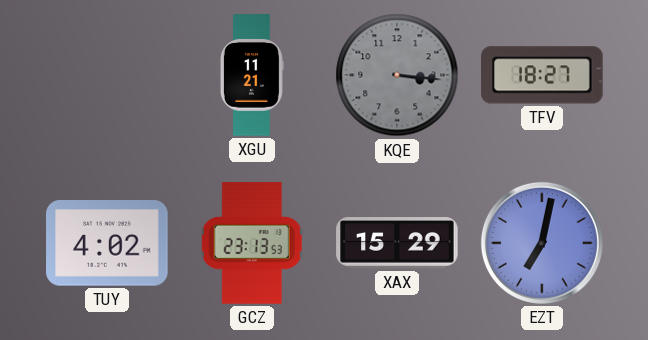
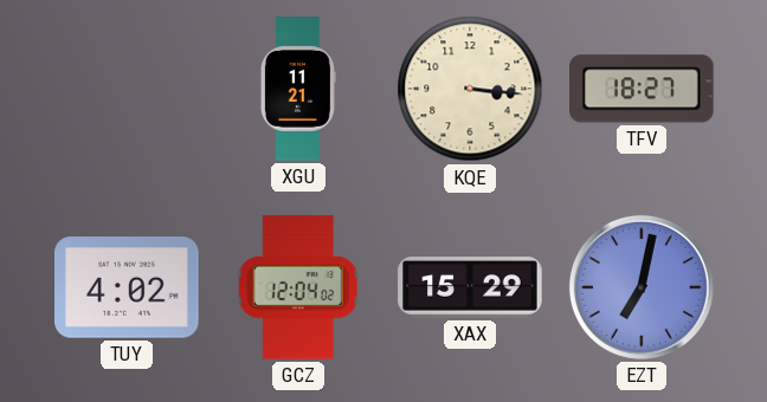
KQE dial: grey -> cream (470, 89)
GCZ: 23:13 -> 12:04 (298, 287)
